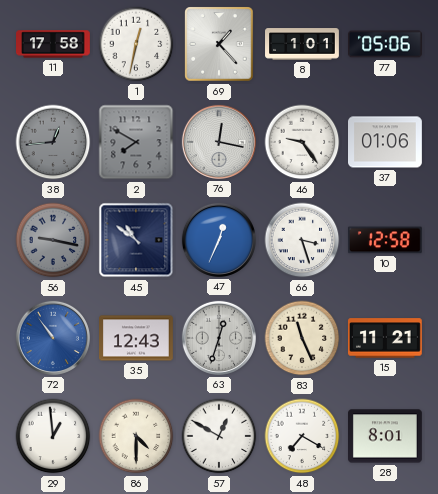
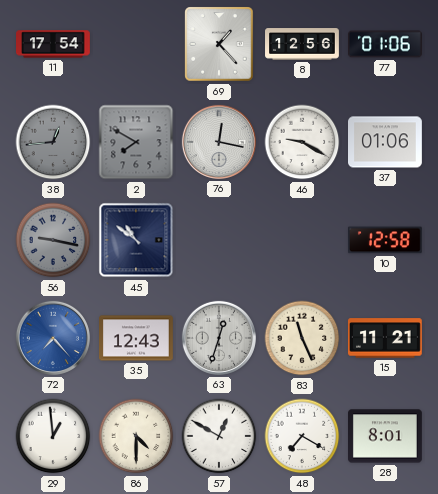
11: 17:58 -> 17:54 (54, 44)
1: 12:32 -> none (136, 44)
8: 1:01 -> 12:56 (302, 44)
77: 05:06 -> 01:06 (386, 44)
46: 9:24 -> 9:20 (302, 142)
47: 12:34 -> none (219, 240)
66: 3:27 -> none (302, 240)
72: 10:54 -> 7:23 (53, 338)
